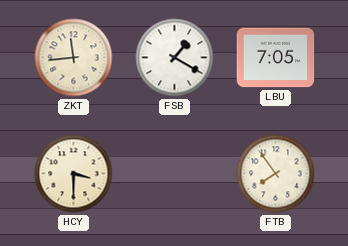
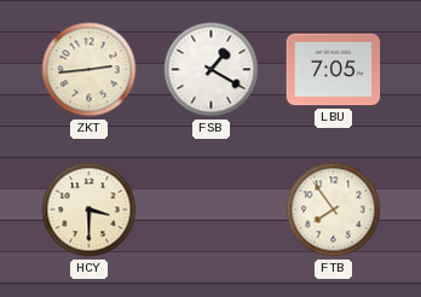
ZKT: 11:44 -> 2:44 (90, 70)
